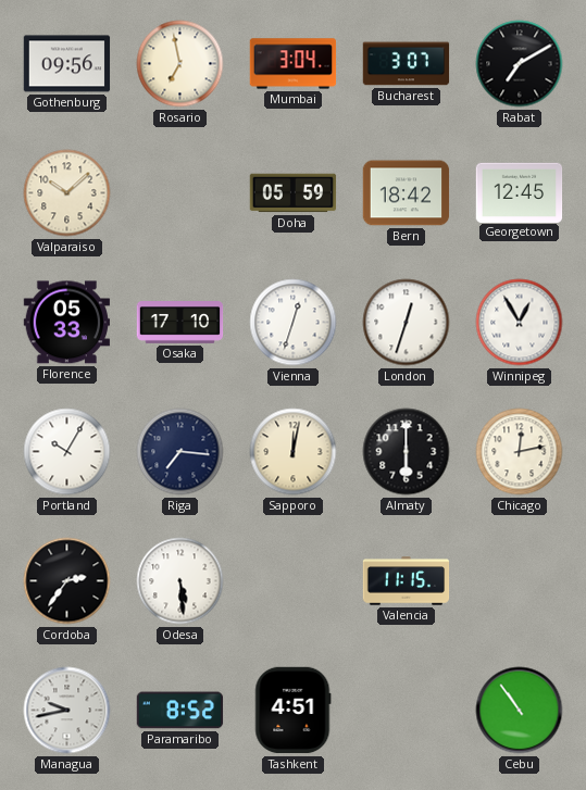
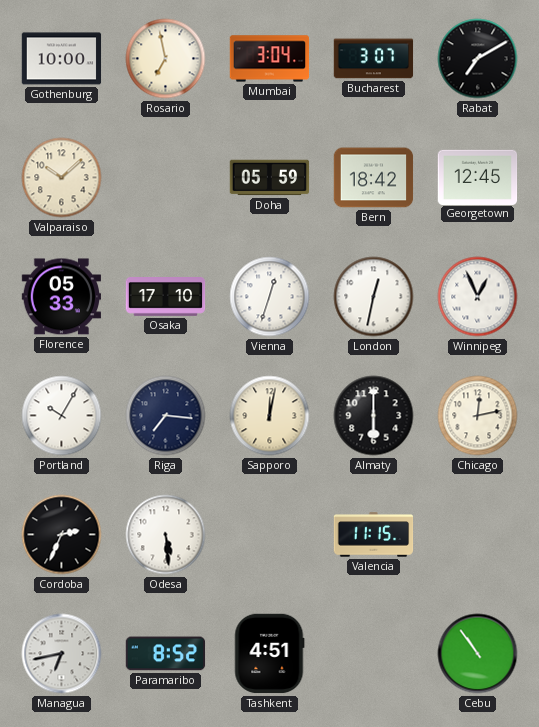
Gothenburg: 09:56 -> 10:00 (62, 59)
London: 12:33 -> 12:32 (374, 297)
Winnipeg: 12:55 -> 12:56 (478, 297)
Cordoba: 2:36 -> 2:34 (62, 535)
Managua: 9:43 -> 6:43 (62, 654)
